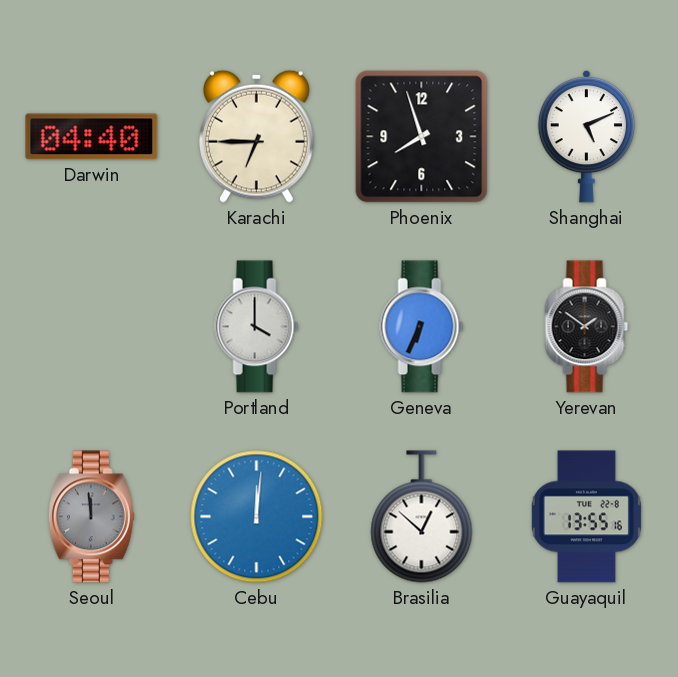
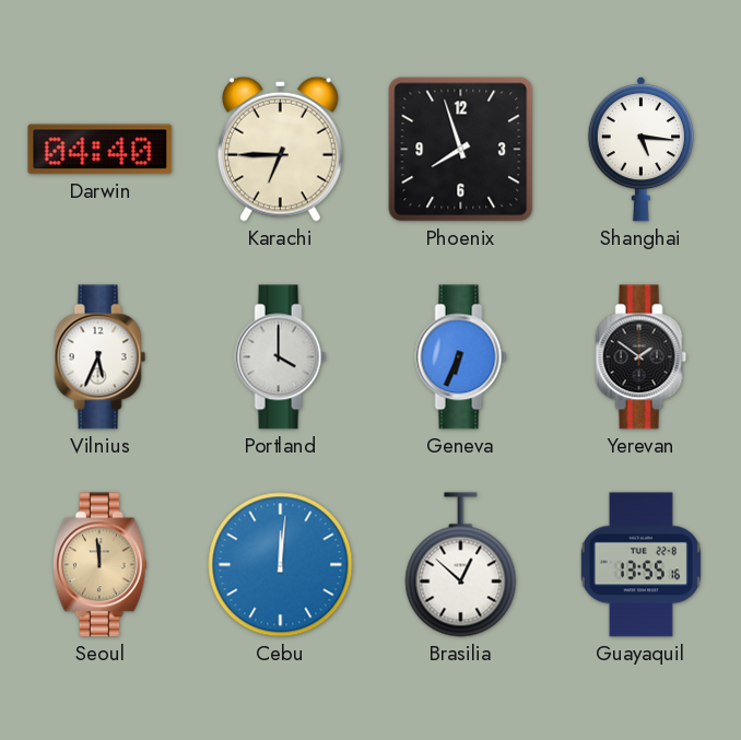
Shanghai: 5:11 -> 5:16 (640, 149)
Vilnius: none -> 5:34 (101, 357)
Seoul dial: grey -> champagne (99, 565)
